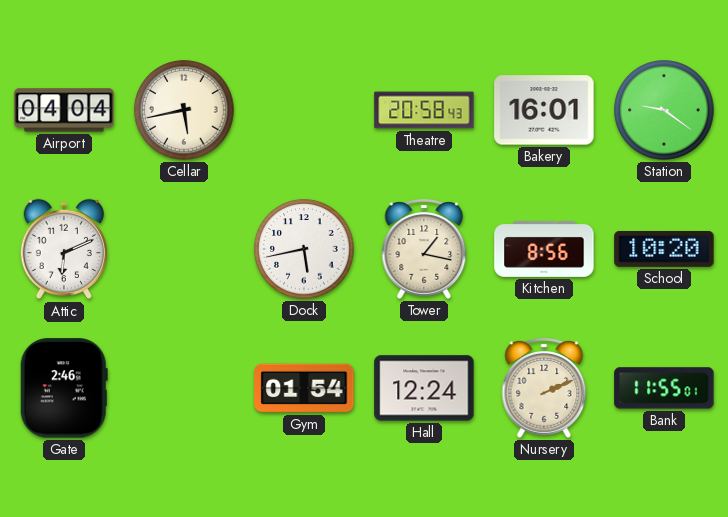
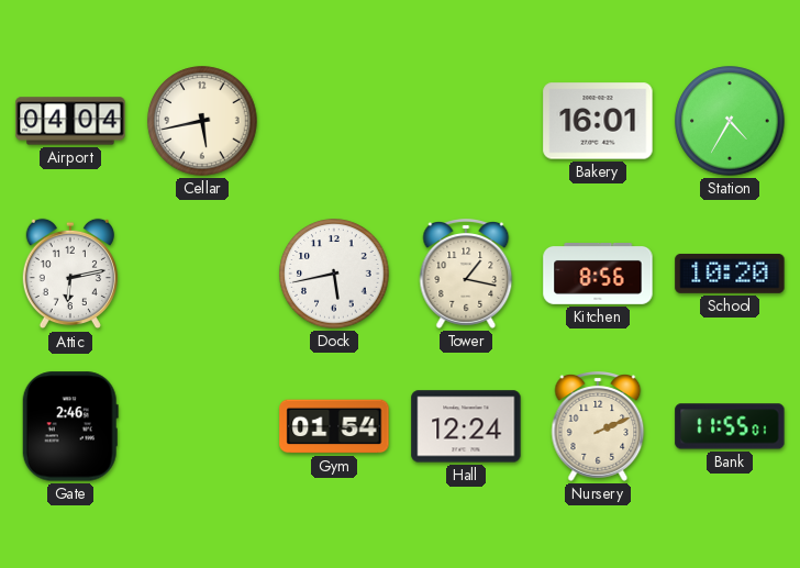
Theatre: 20:58 -> none (424, 110)
Station: 9:21 -> 4:35 (730, 121)
Attic: 6:11 -> 6:13 (70, 274)
